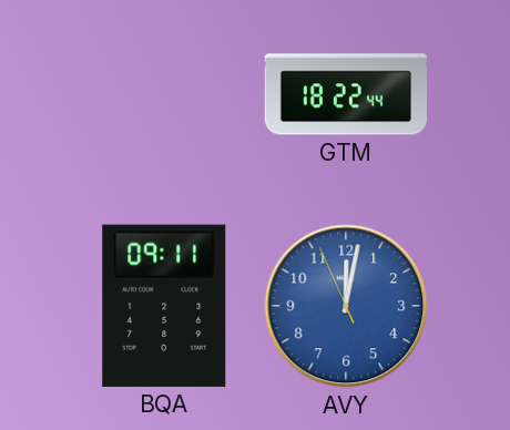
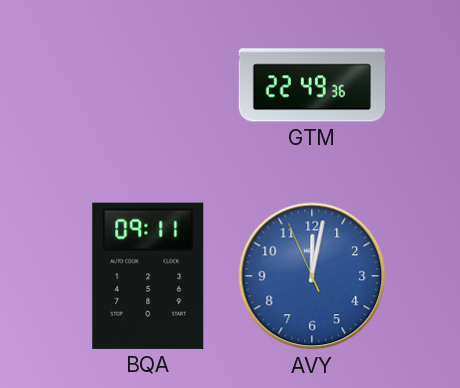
GTM: 18:22 -> 22:49 (311, 85)
